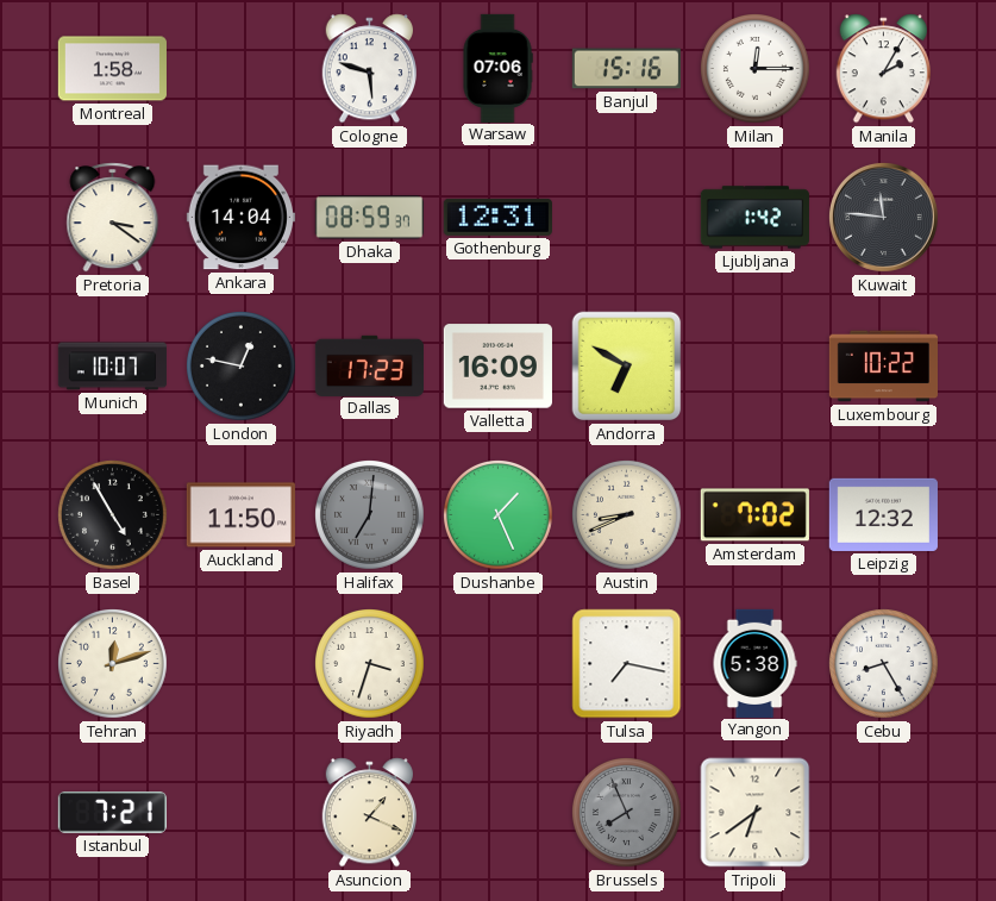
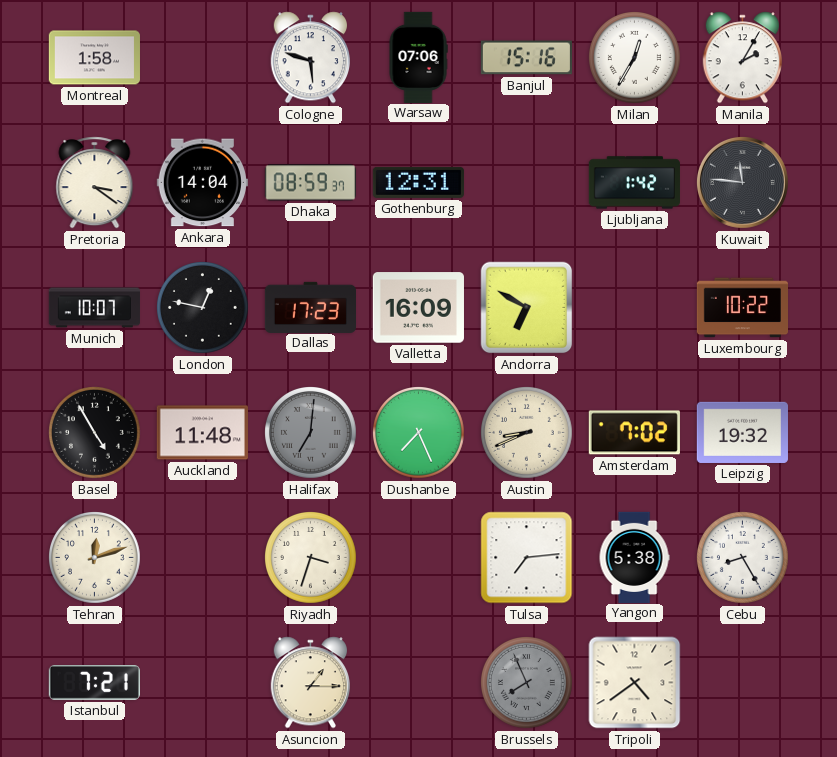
Milan: 12:15 -> 12:35 (635, 58)
Auckland: 11:50 -> 11:48 (202, 433)
Dushanbe: 1:26 -> 7:26 (419, 433)
Leipzig: 12:32 -> 19:32 (742, 432)
Tulsa: 7:17 -> 7:14 (527, 558)
Asuncion: 1:19 -> 1:15 (310, 683)
Tripoli: 6:39 -> 4:39 (635, 683)
